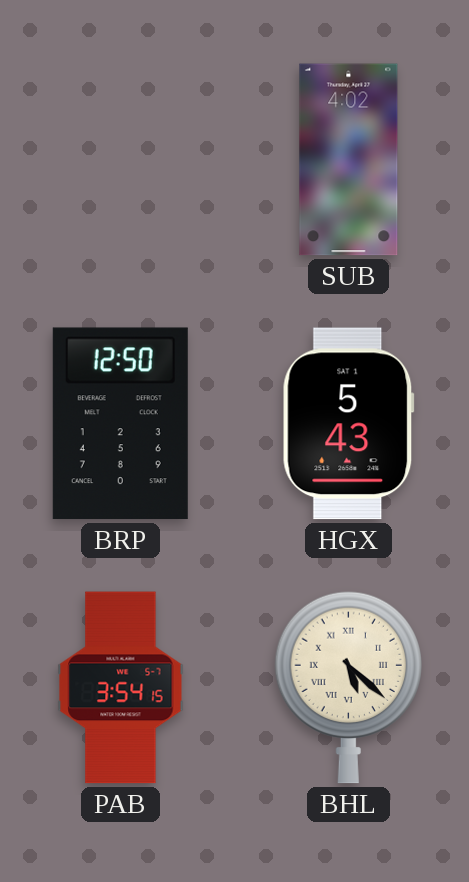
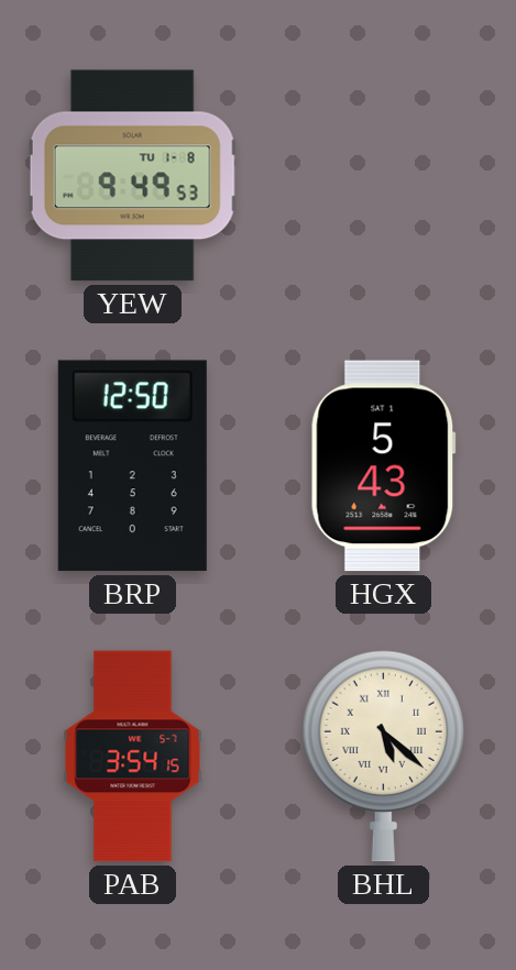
YEW: none -> 9:49 (133, 176)
SUB: 4:02 -> none (349, 160)
